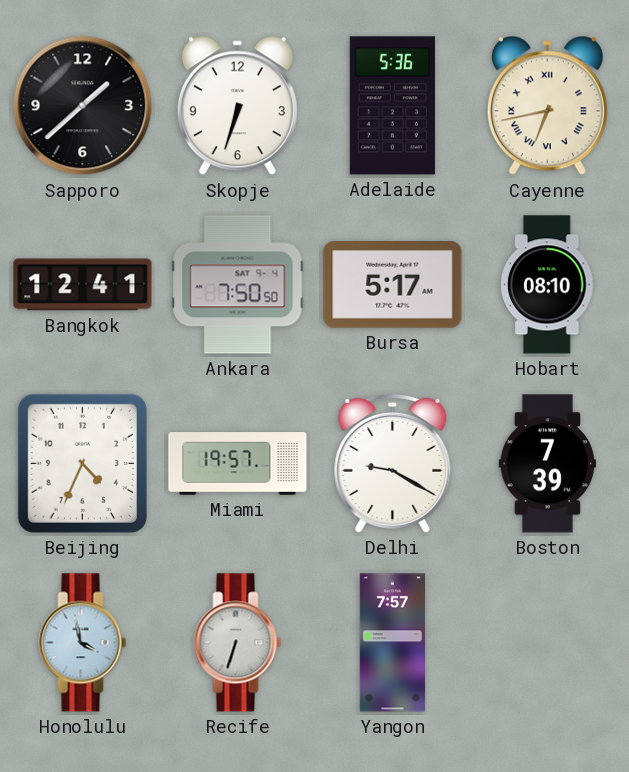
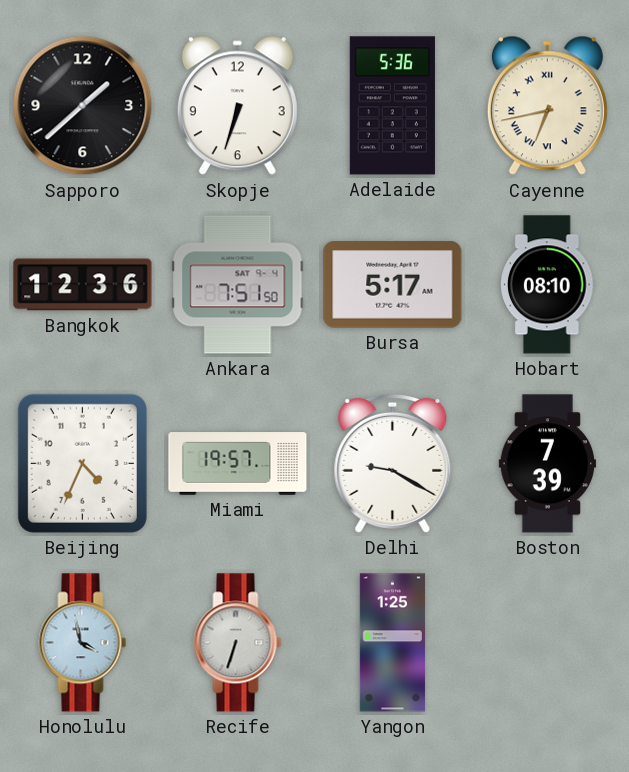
Bangkok: 12:41 -> 12:36 (83, 285)
Ankara: 7:50 -> 7:51 (238, 285)
Yangon: 7:57 -> 1:25 (392, 643)
